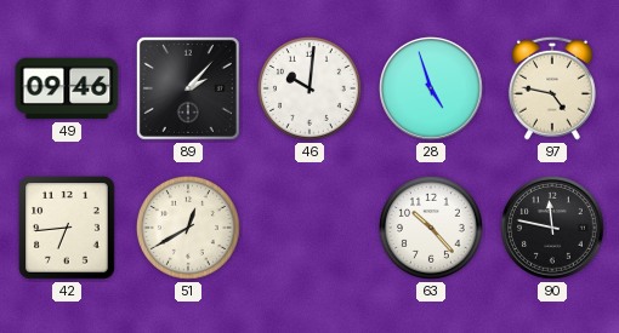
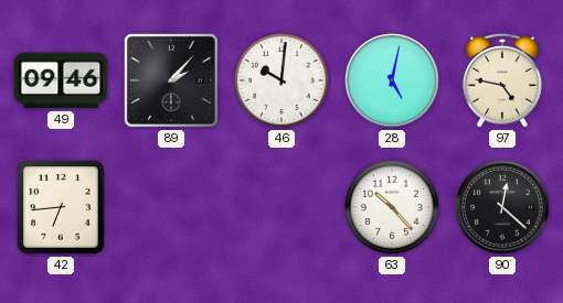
28: 4:57 -> 5:02 (392, 80)
51: 12:40 -> none (188, 228)
90: 11:47 -> 12:22 (502, 207)
